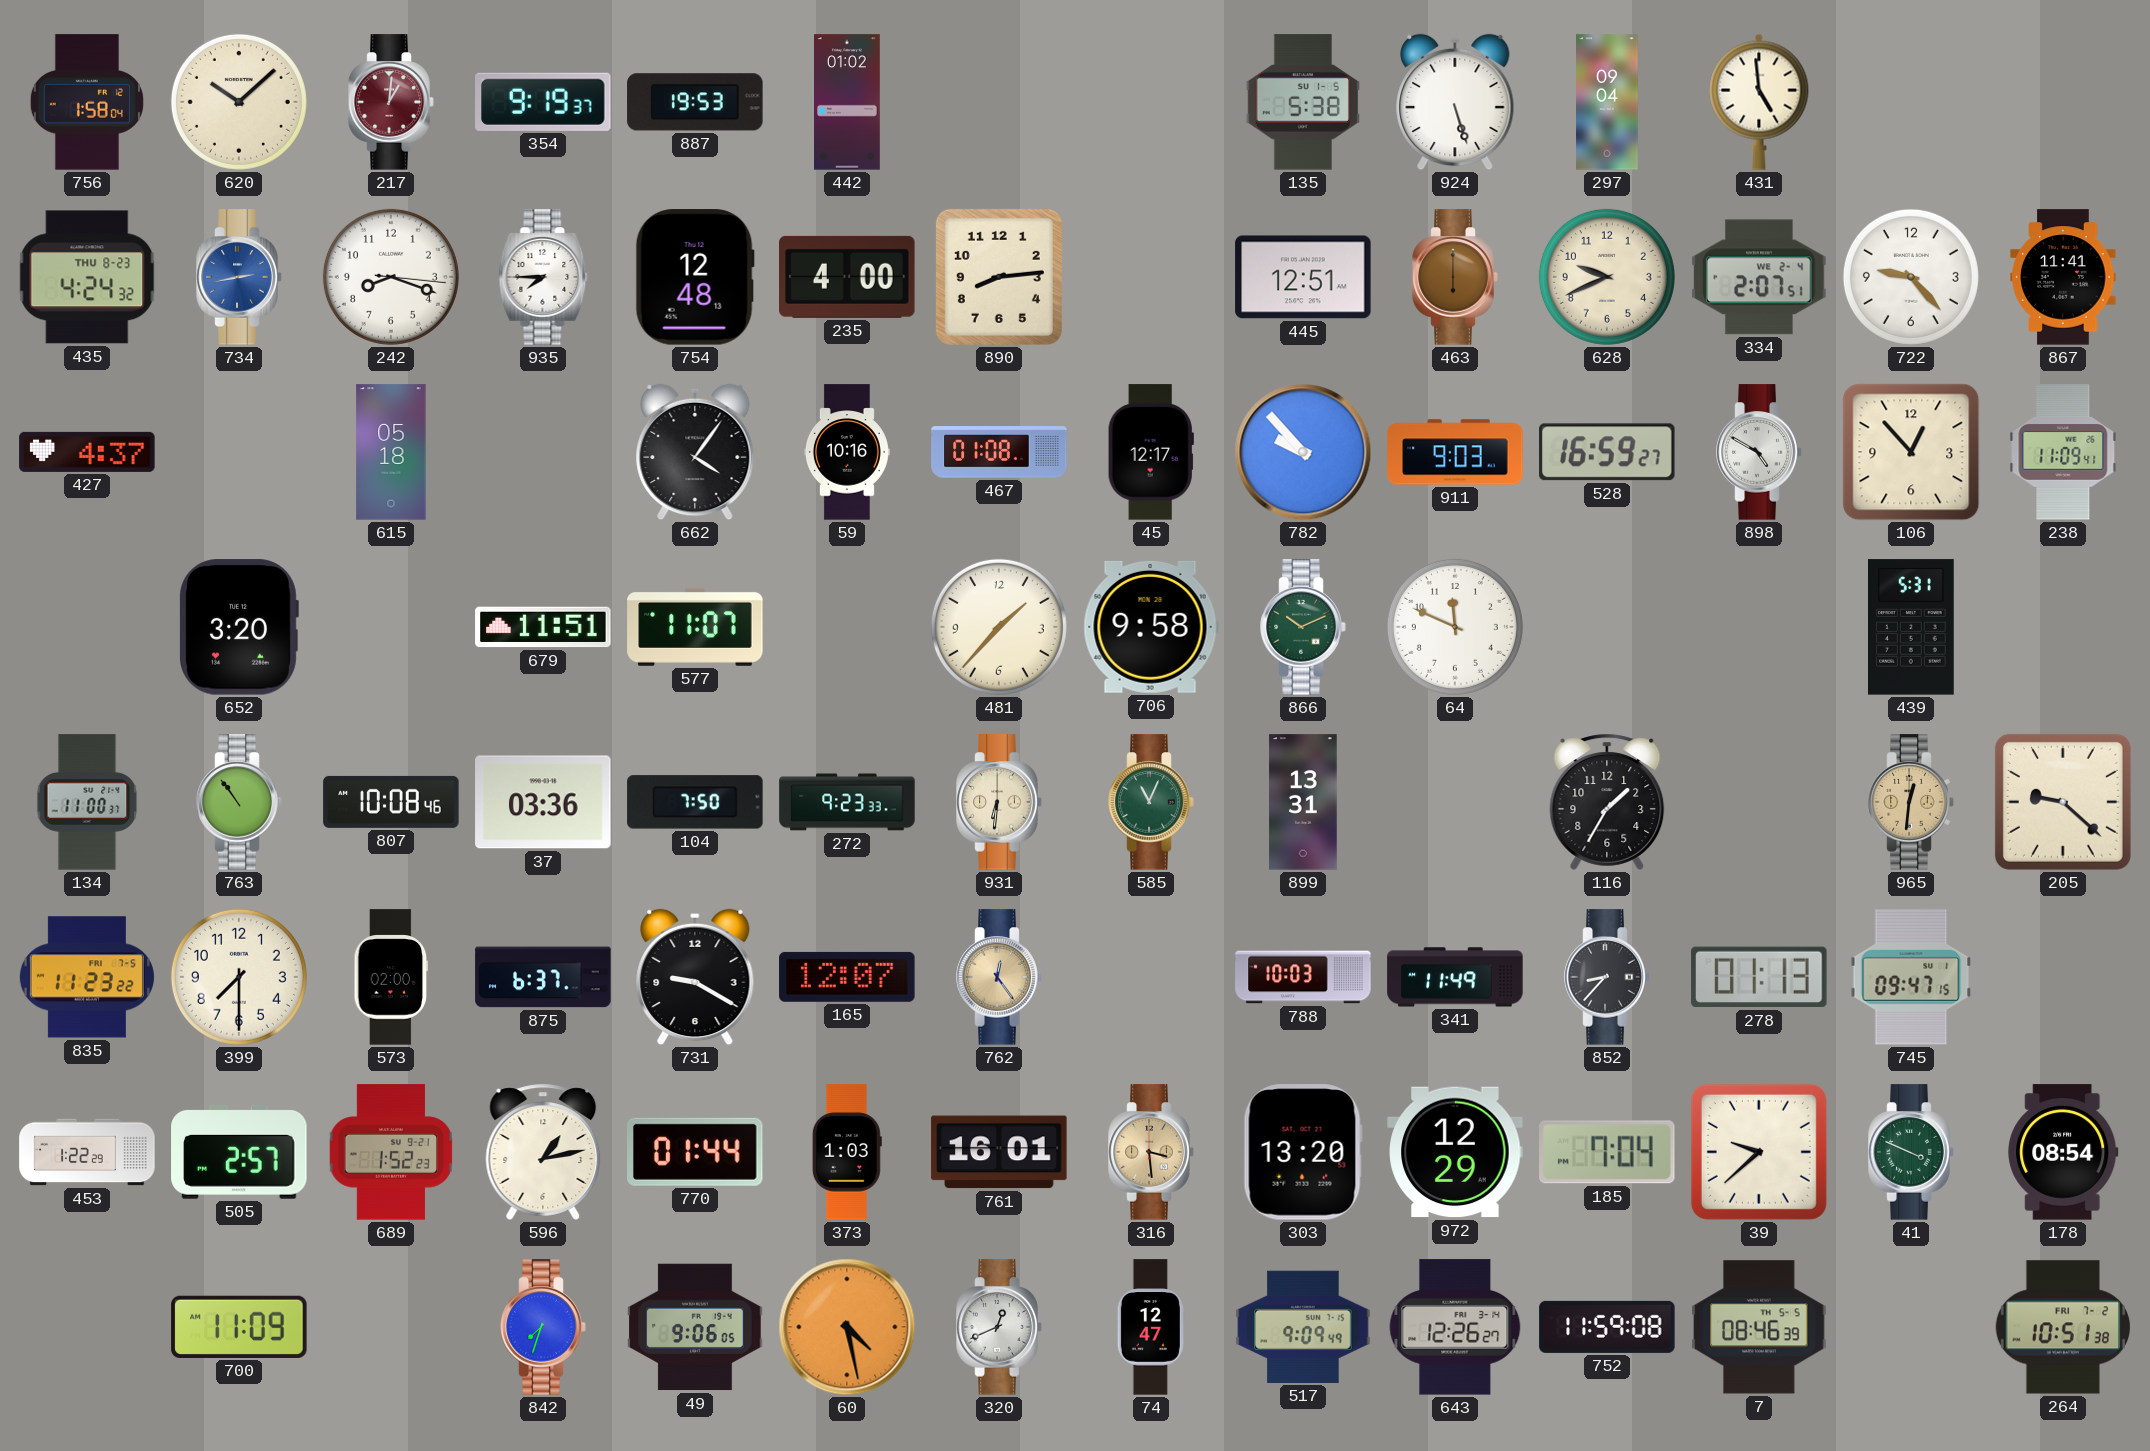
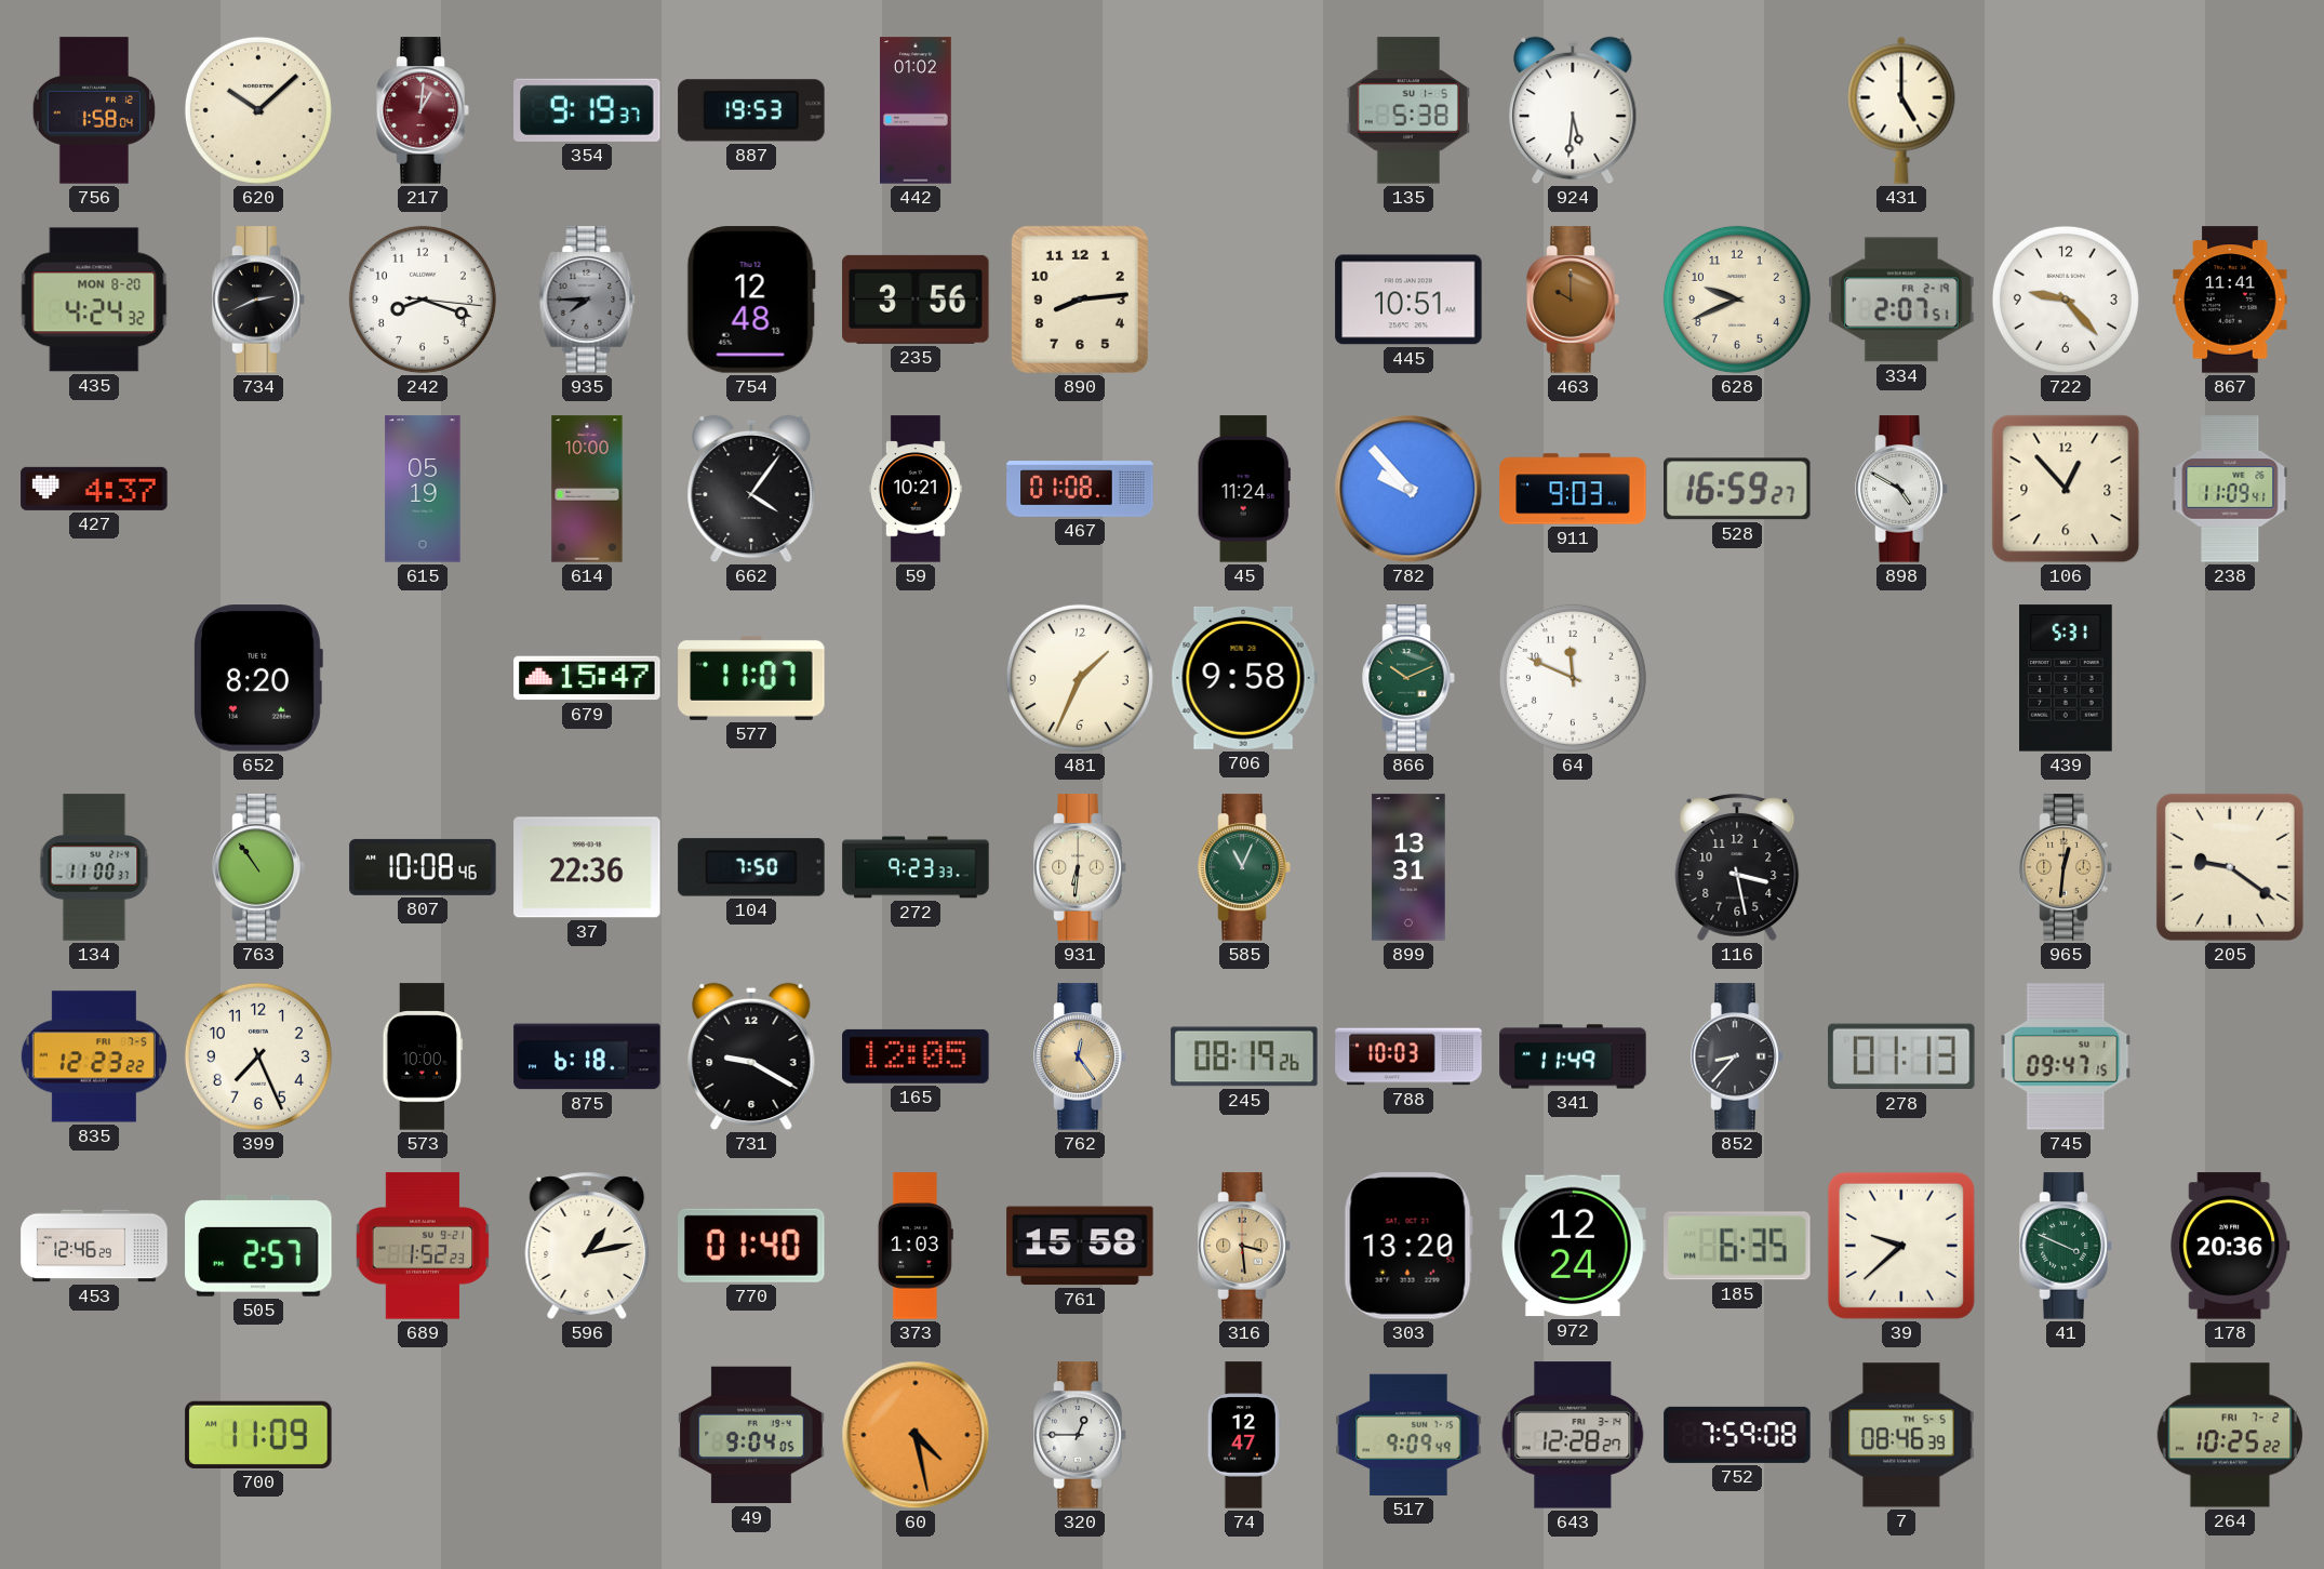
924: 5:27 -> 5:31 (1573, 110)
297: 09:04 -> none (1607, 102)
431: 4:59 -> 5:00 (1901, 110)
435 date: THU 8-23 -> MON 8-20 (94, 300)
734: 2:43 -> 2:41 (258, 300)
734 dial: blue -> black (258, 300)
935 dial: white -> grey (587, 300)
235: 4:00 -> 3:56 (916, 300)
445: 12:51 -> 10:51 (1408, 300)
463: 6:00 -> 10:00 (1573, 300)
334 date: WE 2-4 -> FR 2-19 (1901, 300)
615: 05:18 -> 05:19 (423, 489)
614: none -> 10:00 (587, 489)
59: 10:16 -> 10:21 (916, 489)
45: 12:17 -> 11:24 (1244, 489)
652: 3:20 -> 8:20 (258, 678)
679: 11:51 -> 15:47 (587, 678)
481: 1:37 -> 1:34 (1080, 678)
37: 03:36 -> 22:36 (587, 867)
116: 1:35 -> 3:28 (1737, 867)
205: 9:22 -> 9:21 (2230, 867)
835: 11:23 -> 12:23 (94, 1056)
399: 7:30 -> 7:26 (258, 1056)
573: 02:00 -> 10:00 (423, 1056)
875: 6:37 -> 6:18 (587, 1056)
165: 12:07 -> 12:05 (916, 1056)
245: none -> 08:19 (1244, 1056)
453: 1:22 -> 12:46 (94, 1246)
770: 01:44 -> 01:40 (752, 1246)
761: 16:01 -> 15:58 (1080, 1246)
972: 12:29 -> 12:24 (1573, 1246)
185: 7:04 -> 6:35 (1737, 1246)
178: 08:54 -> 20:36 (2230, 1246)
842: 7:33 -> none (543, 1327)
49: 9:06 -> 9:04 (751, 1435)
320: 12:41 -> 12:45 (1080, 1435)
643: 12:26 -> 12:28 (1573, 1435)
752: 11:59 -> 7:59 (1737, 1435)
264: 10:51 -> 10:25 (2230, 1435)
